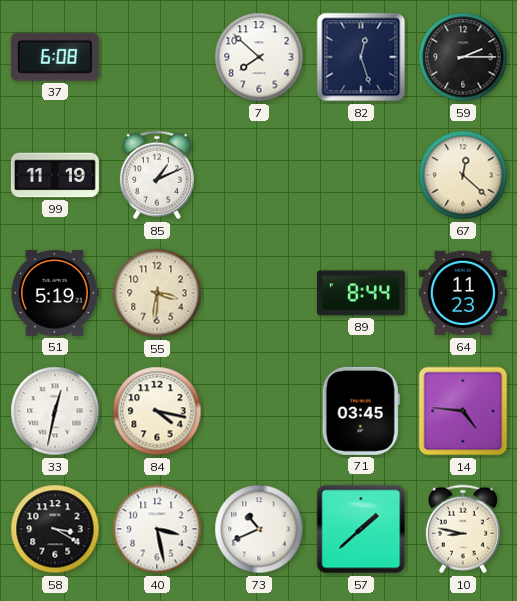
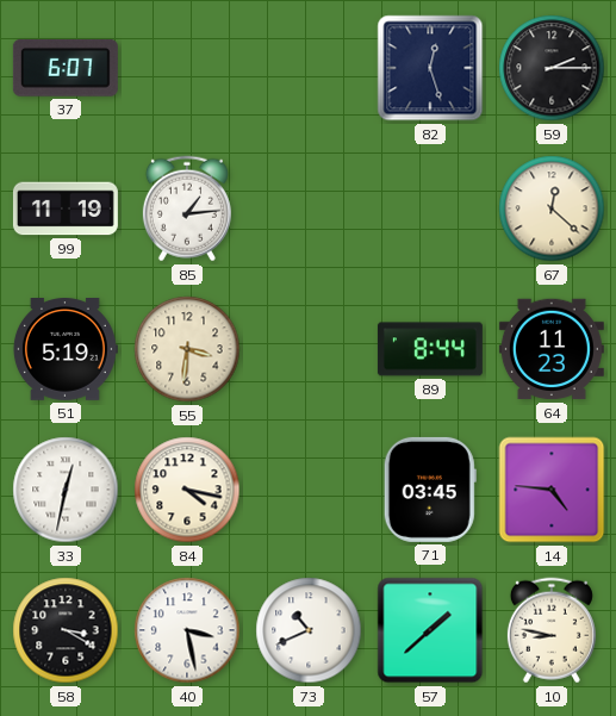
37: 6:08 -> 6:07 (66, 68)
7: 7:52 -> none (259, 57)
85: 1:11 -> 1:14 (187, 208)
